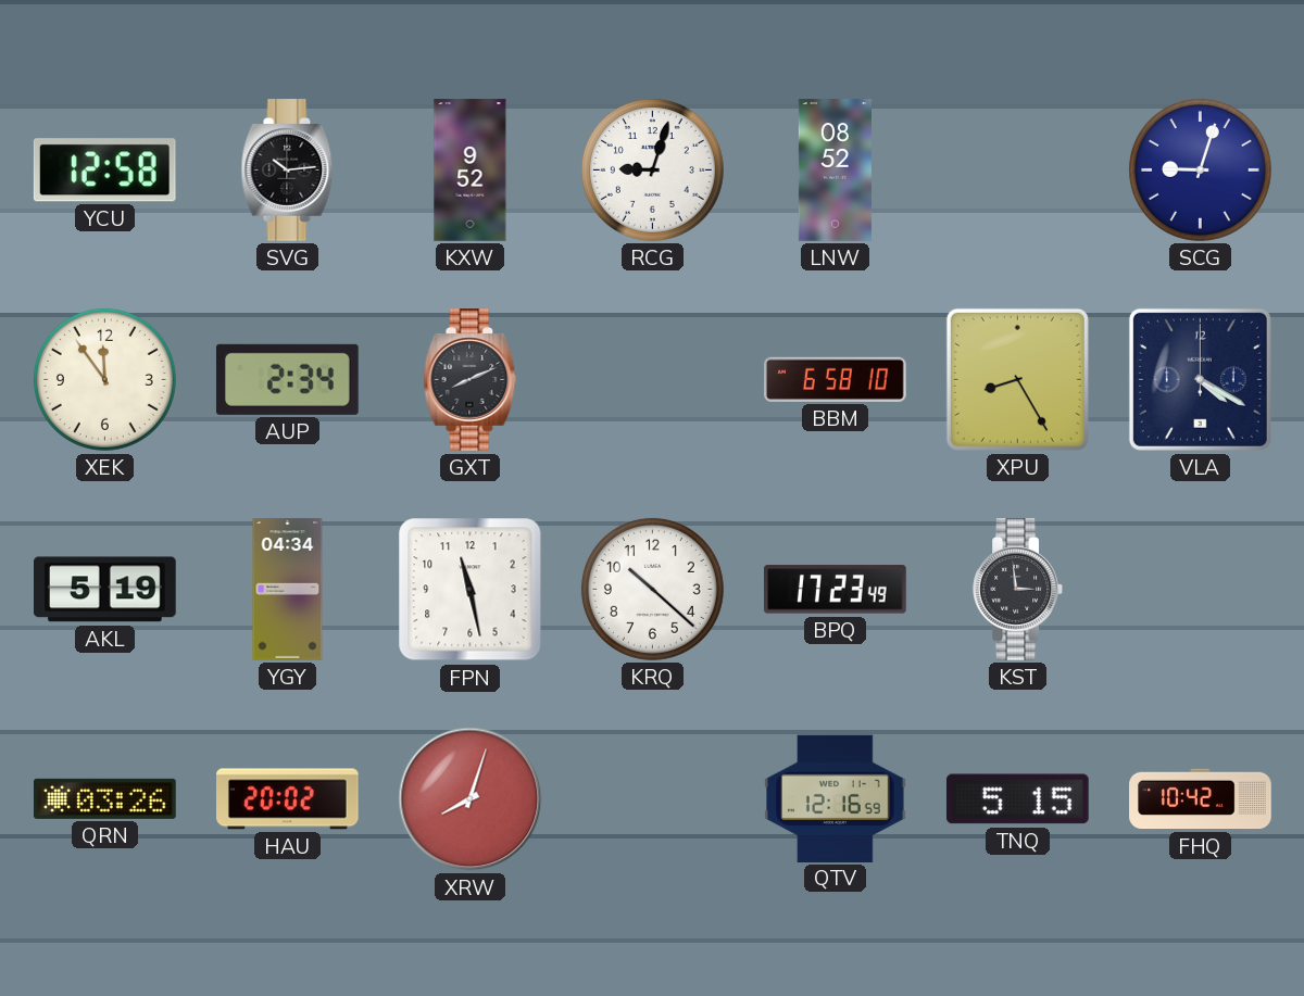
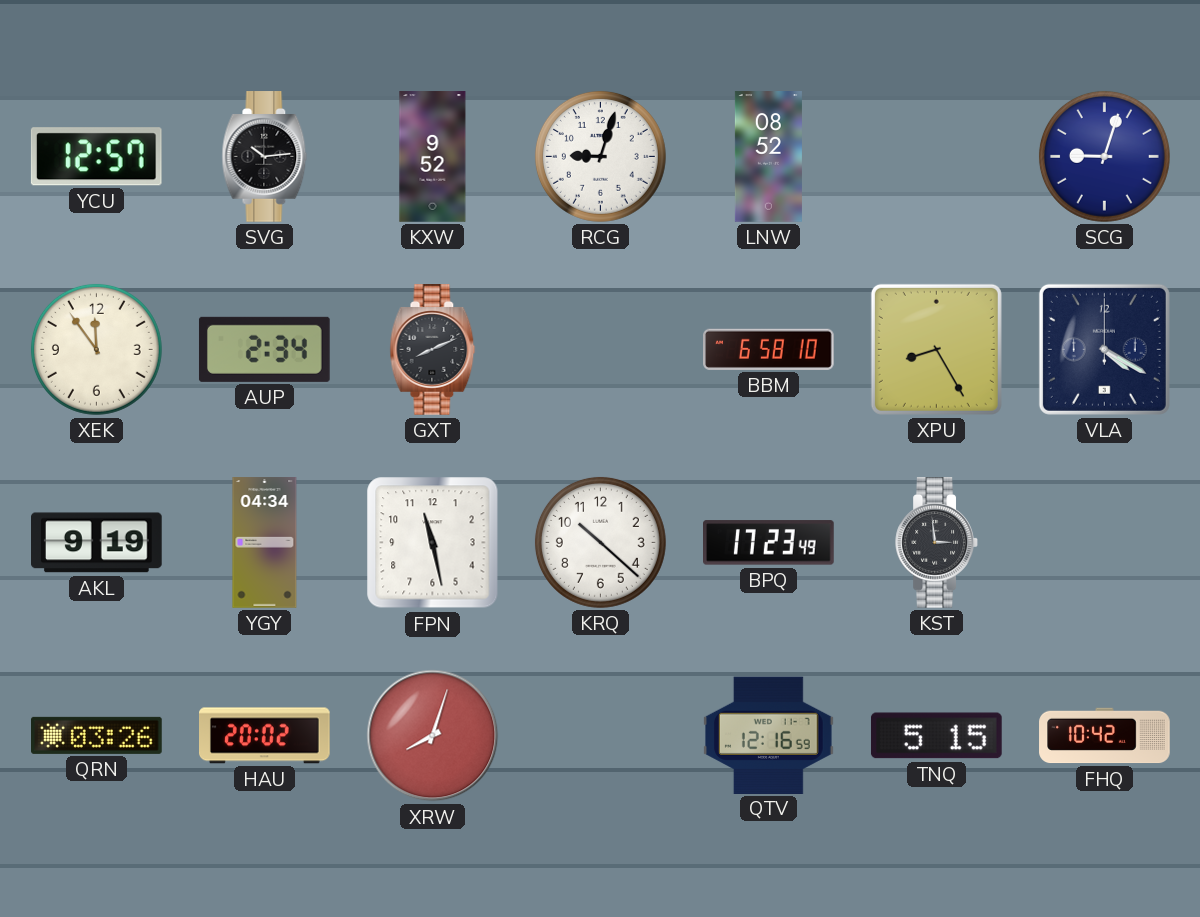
YCU: 12:58 -> 12:57 (96, 157)
AKL: 5:19 -> 9:19 (97, 543)
